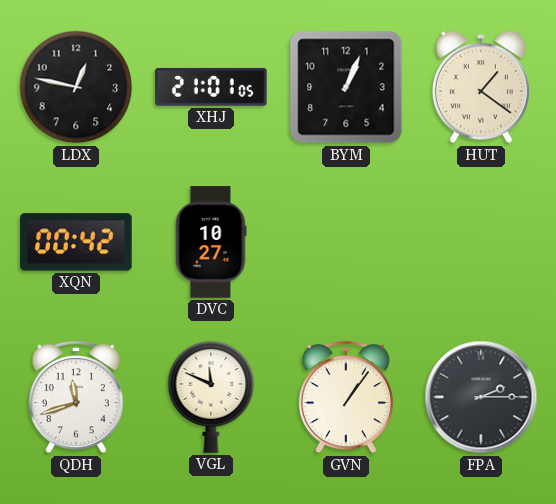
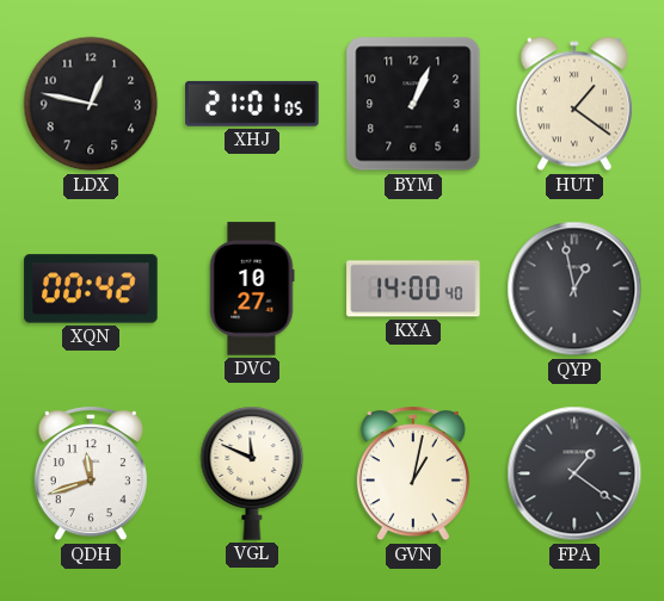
KXA: none -> 14:00 (413, 289)
QYP: none -> 12:58 (574, 289)
GVN: 1:06 -> 1:02 (413, 475)
FPA: 2:15 -> 1:21 (574, 473)
